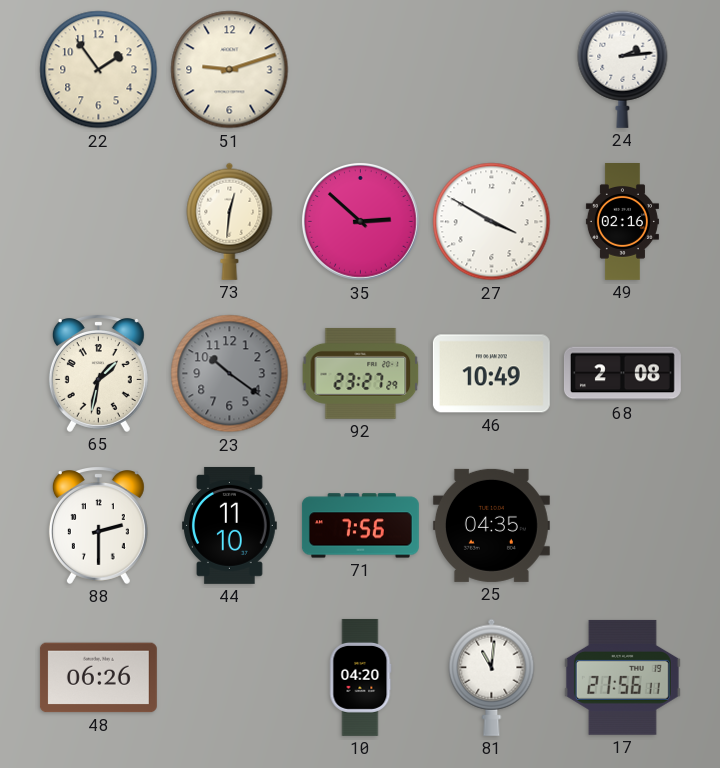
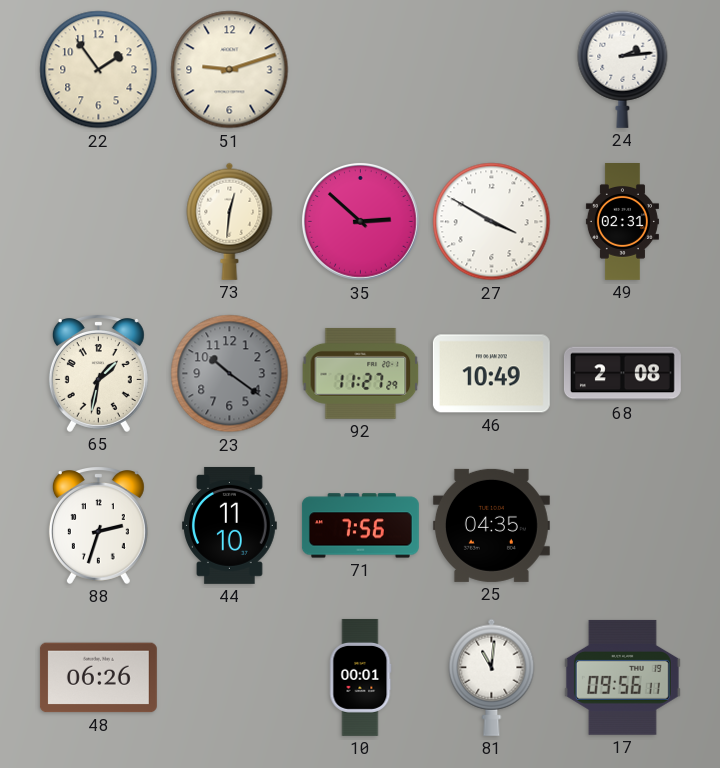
49: 02:16 -> 02:31 (622, 222)
92: 23:27 -> 11:27 (361, 373)
88: 2:30 -> 2:33 (98, 526)
10: 04:20 -> 00:01 (361, 677)
17: 21:56 -> 09:56 (622, 677)
